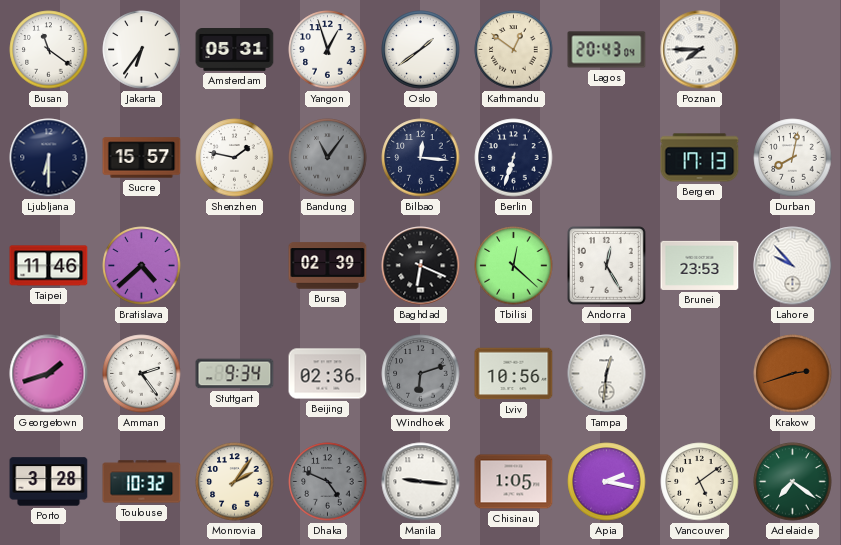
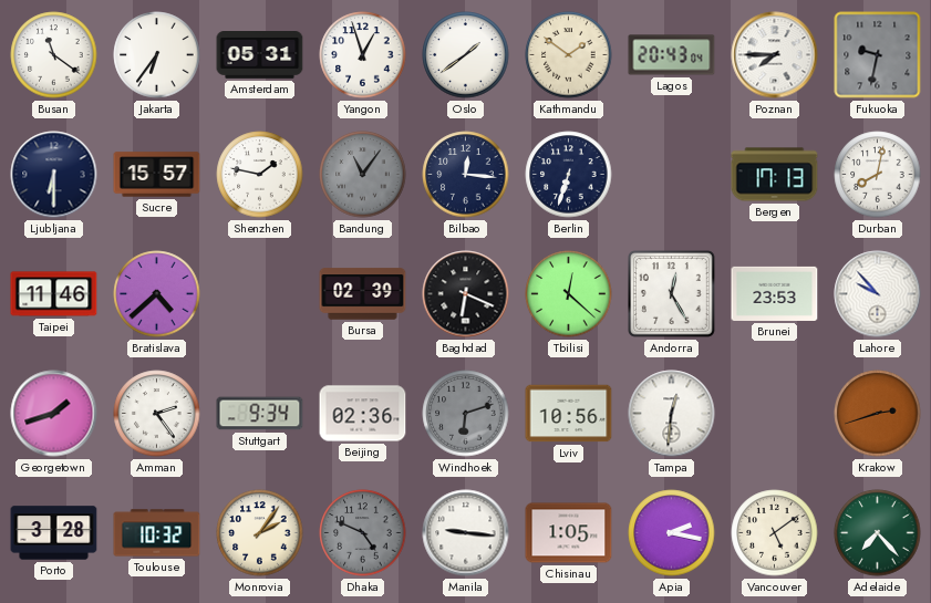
Kathmandu: 12:51 -> 1:51 (569, 55)
Fukuoka: none -> 9:32 (878, 55)
Adelaide: 7:21 -> 7:23 (878, 533)
